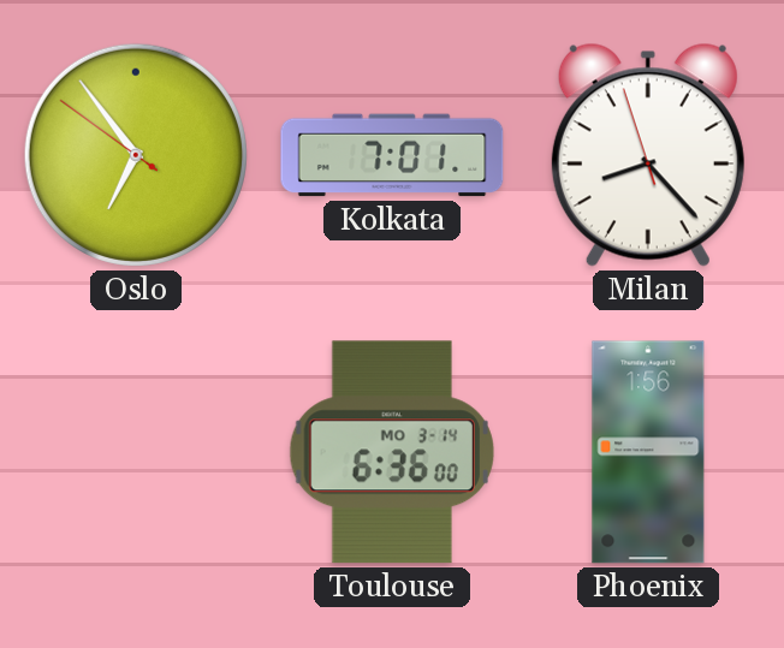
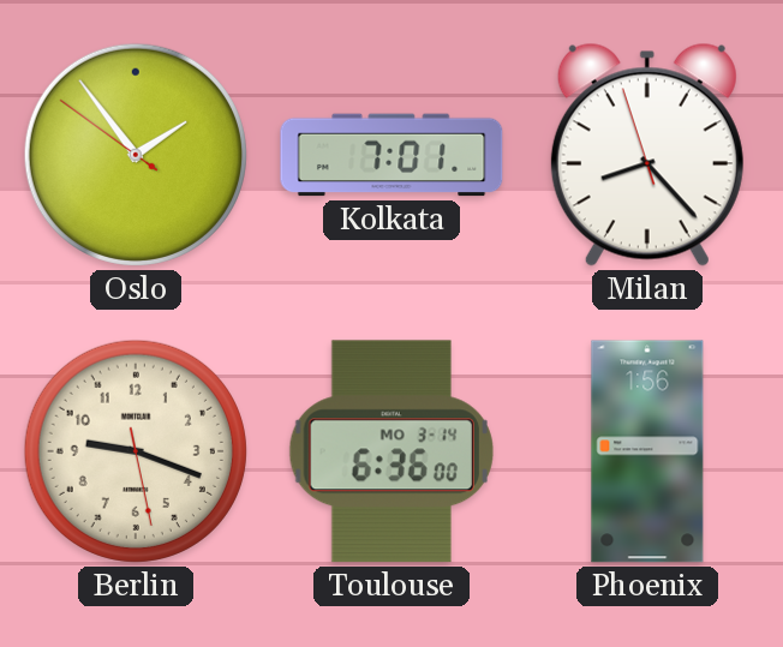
Oslo: 6:53 -> 1:53 (136, 155)
Berlin: none -> 9:18 (136, 451)
